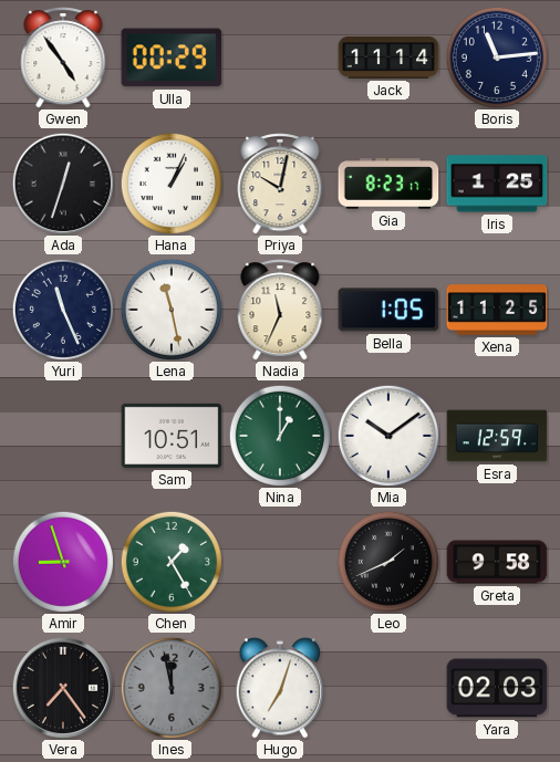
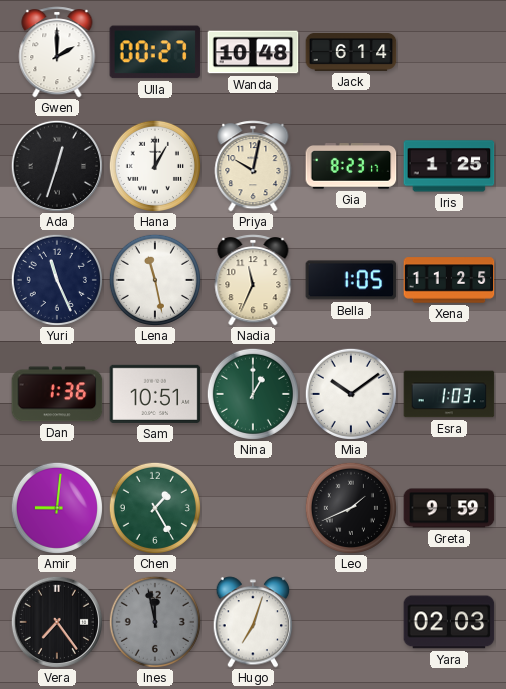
Gwen: 4:54 -> 2:00 (57, 52)
Ulla: 00:29 -> 00:27 (155, 52)
Wanda: none -> 10:48 (253, 52)
Jack: 11:14 -> 6:14 (351, 52)
Boris: 11:14 -> none (497, 58)
Hana: 1:04 -> 1:00 (155, 166)
Dan: none -> 1:36 (57, 394)
Esra: 12:59 -> 1:03 (449, 394)
Amir: 8:57 -> 9:01 (57, 508)
Greta: 9:58 -> 9:59 (449, 508)
